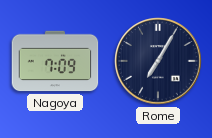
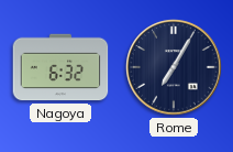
Nagoya: 7:09 -> 6:32 (60, 67)
